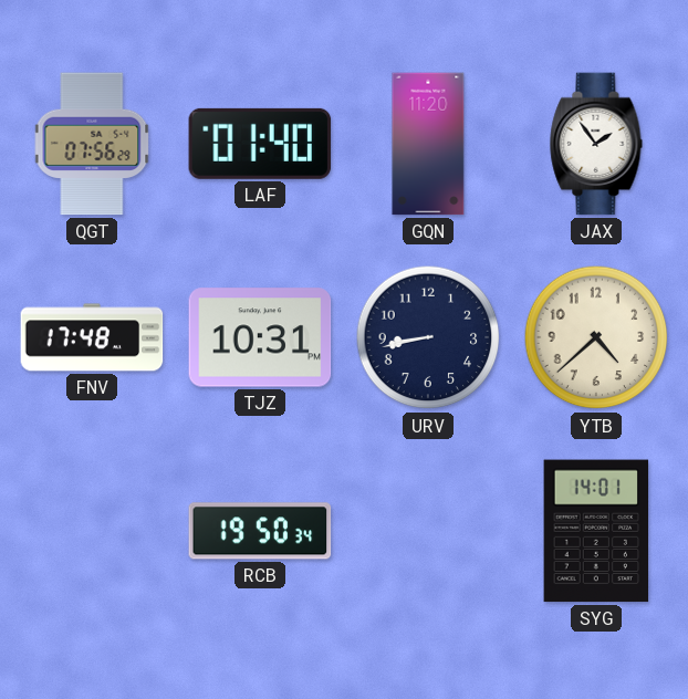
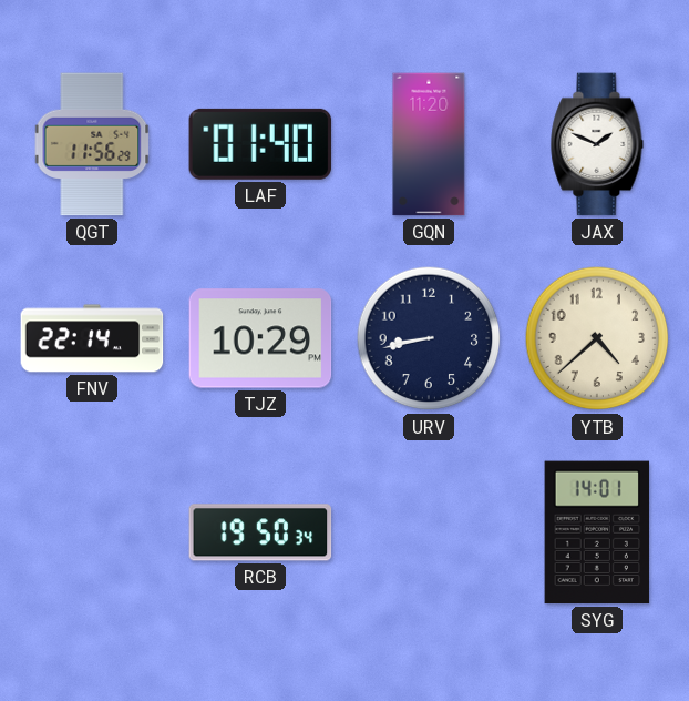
QGT: 07:56 -> 11:56 (92, 144)
JAX: 1:54 -> 1:49 (597, 144)
FNV: 17:48 -> 22:14 (92, 338)
TJZ: 10:31 -> 10:29 (260, 338)
